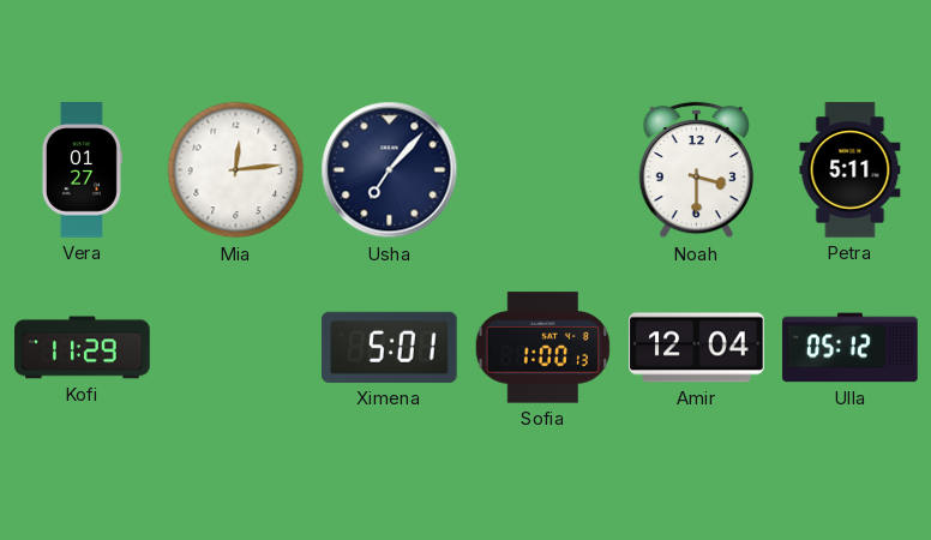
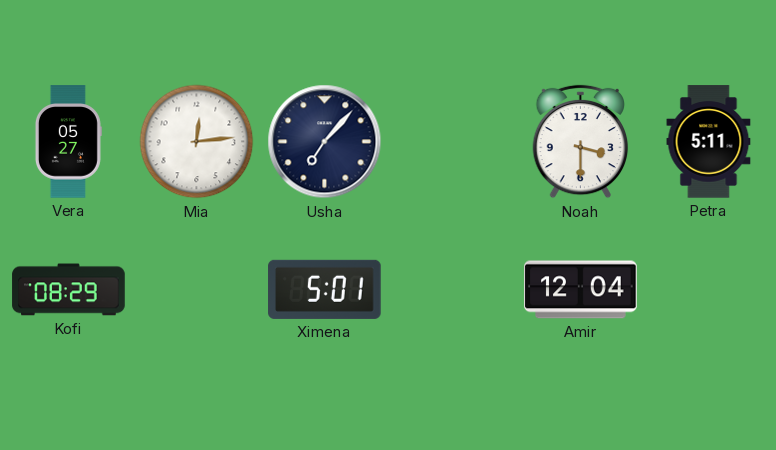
Vera: 01:27 -> 05:27 (68, 142)
Kofi: 11:29 -> 08:29 (69, 290)
Sofia: 1:00 -> none (543, 348)
Ulla: 05:12 -> none (851, 348)
